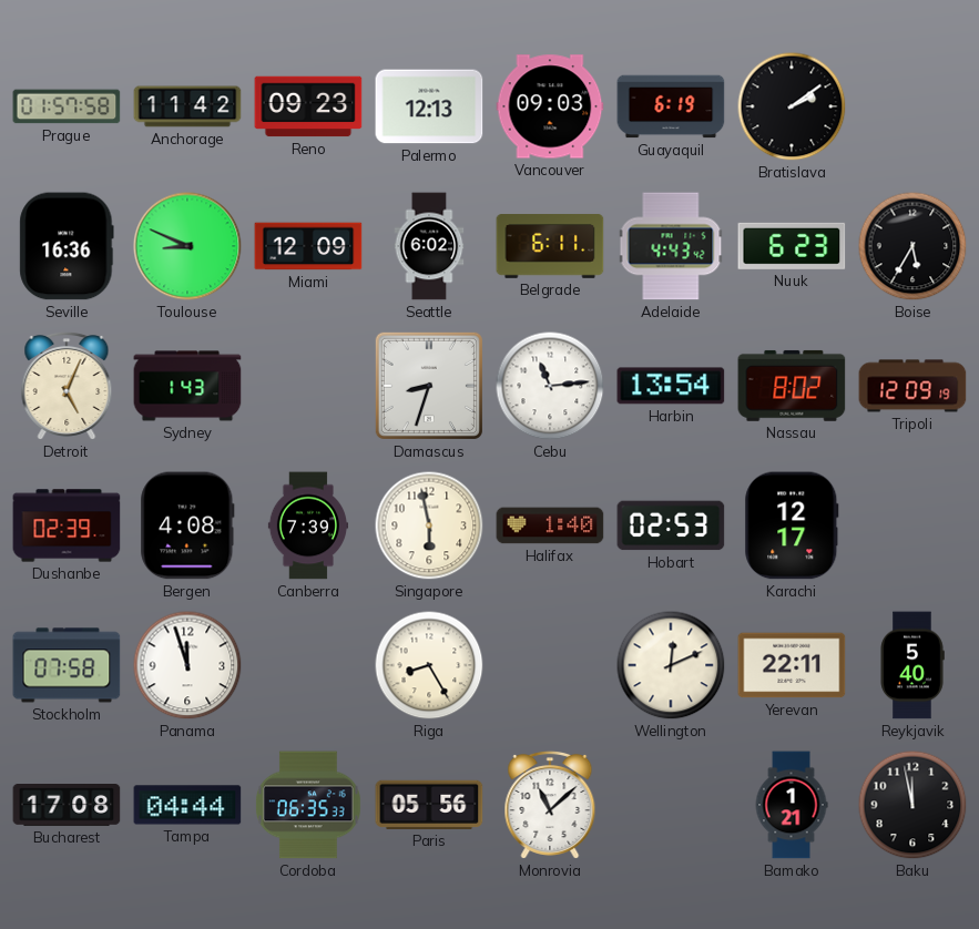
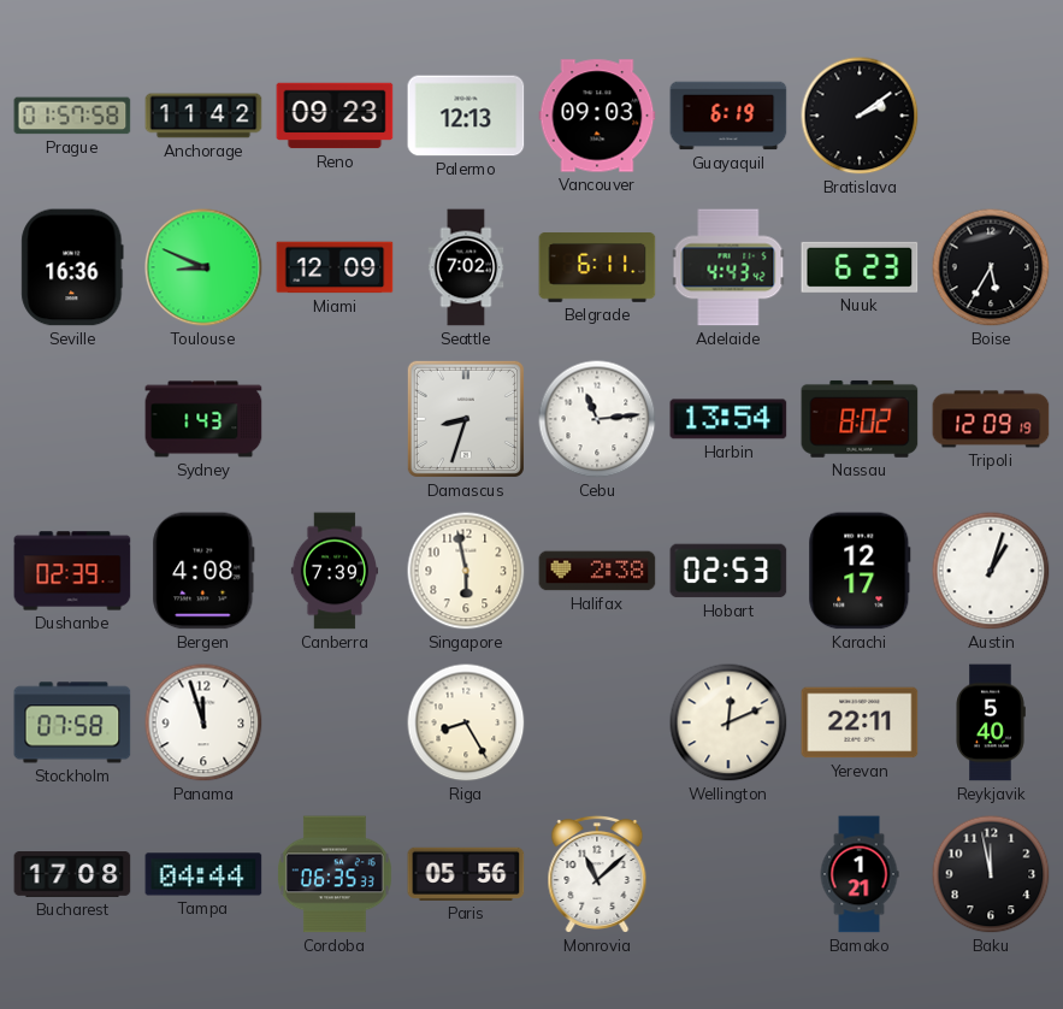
Seattle: 6:02 -> 7:02 (466, 267)
Detroit: 5:04 -> none (67, 386)
Halifax: 1:40 -> 2:38 (597, 571)
Austin: none -> 1:03 (991, 571)
